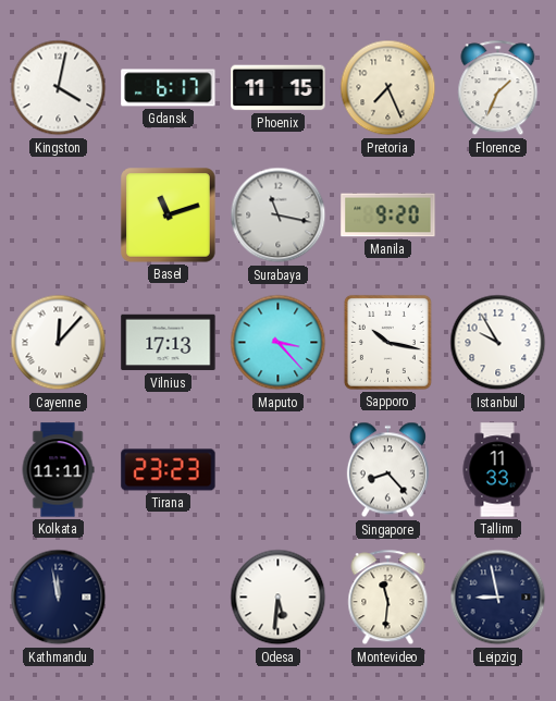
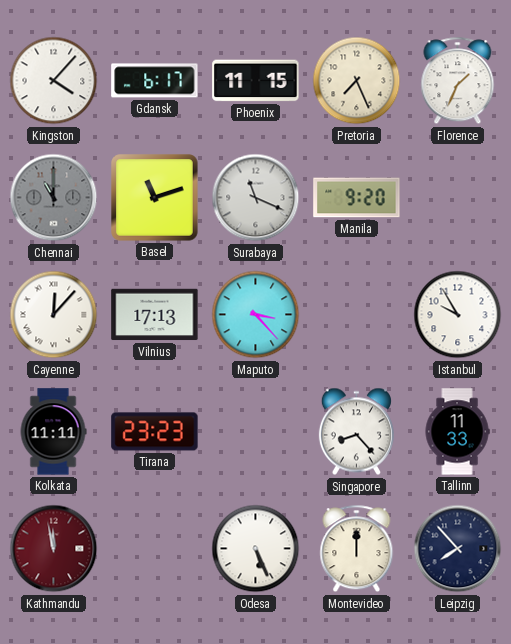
Kingston: 4:02 -> 4:07 (54, 81)
Chennai: none -> 11:00 (54, 198)
Surabaya: 11:17 -> 11:19 (256, 198)
Sapporo: 10:17 -> none (387, 342)
Kathmandu dial: navy -> burgundy (54, 549)
Odesa: 5:31 -> 5:26 (256, 549)
Montevideo: 11:31 -> 12:00 (357, 549)
Leipzig: 8:58 -> 7:53 (458, 549)
